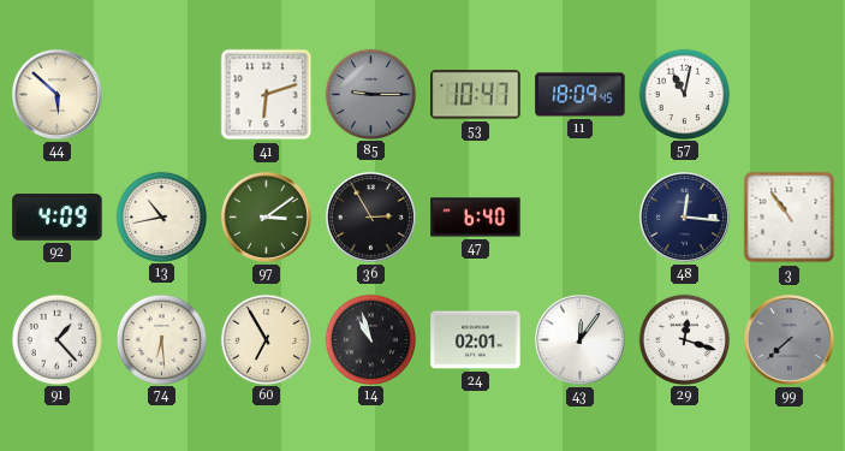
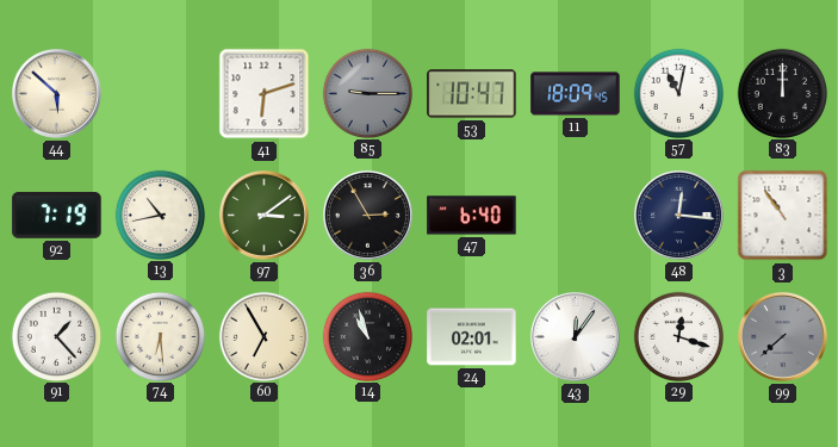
83: none -> 12:00 (782, 93)
92: 4:09 -> 7:19 (57, 216)
